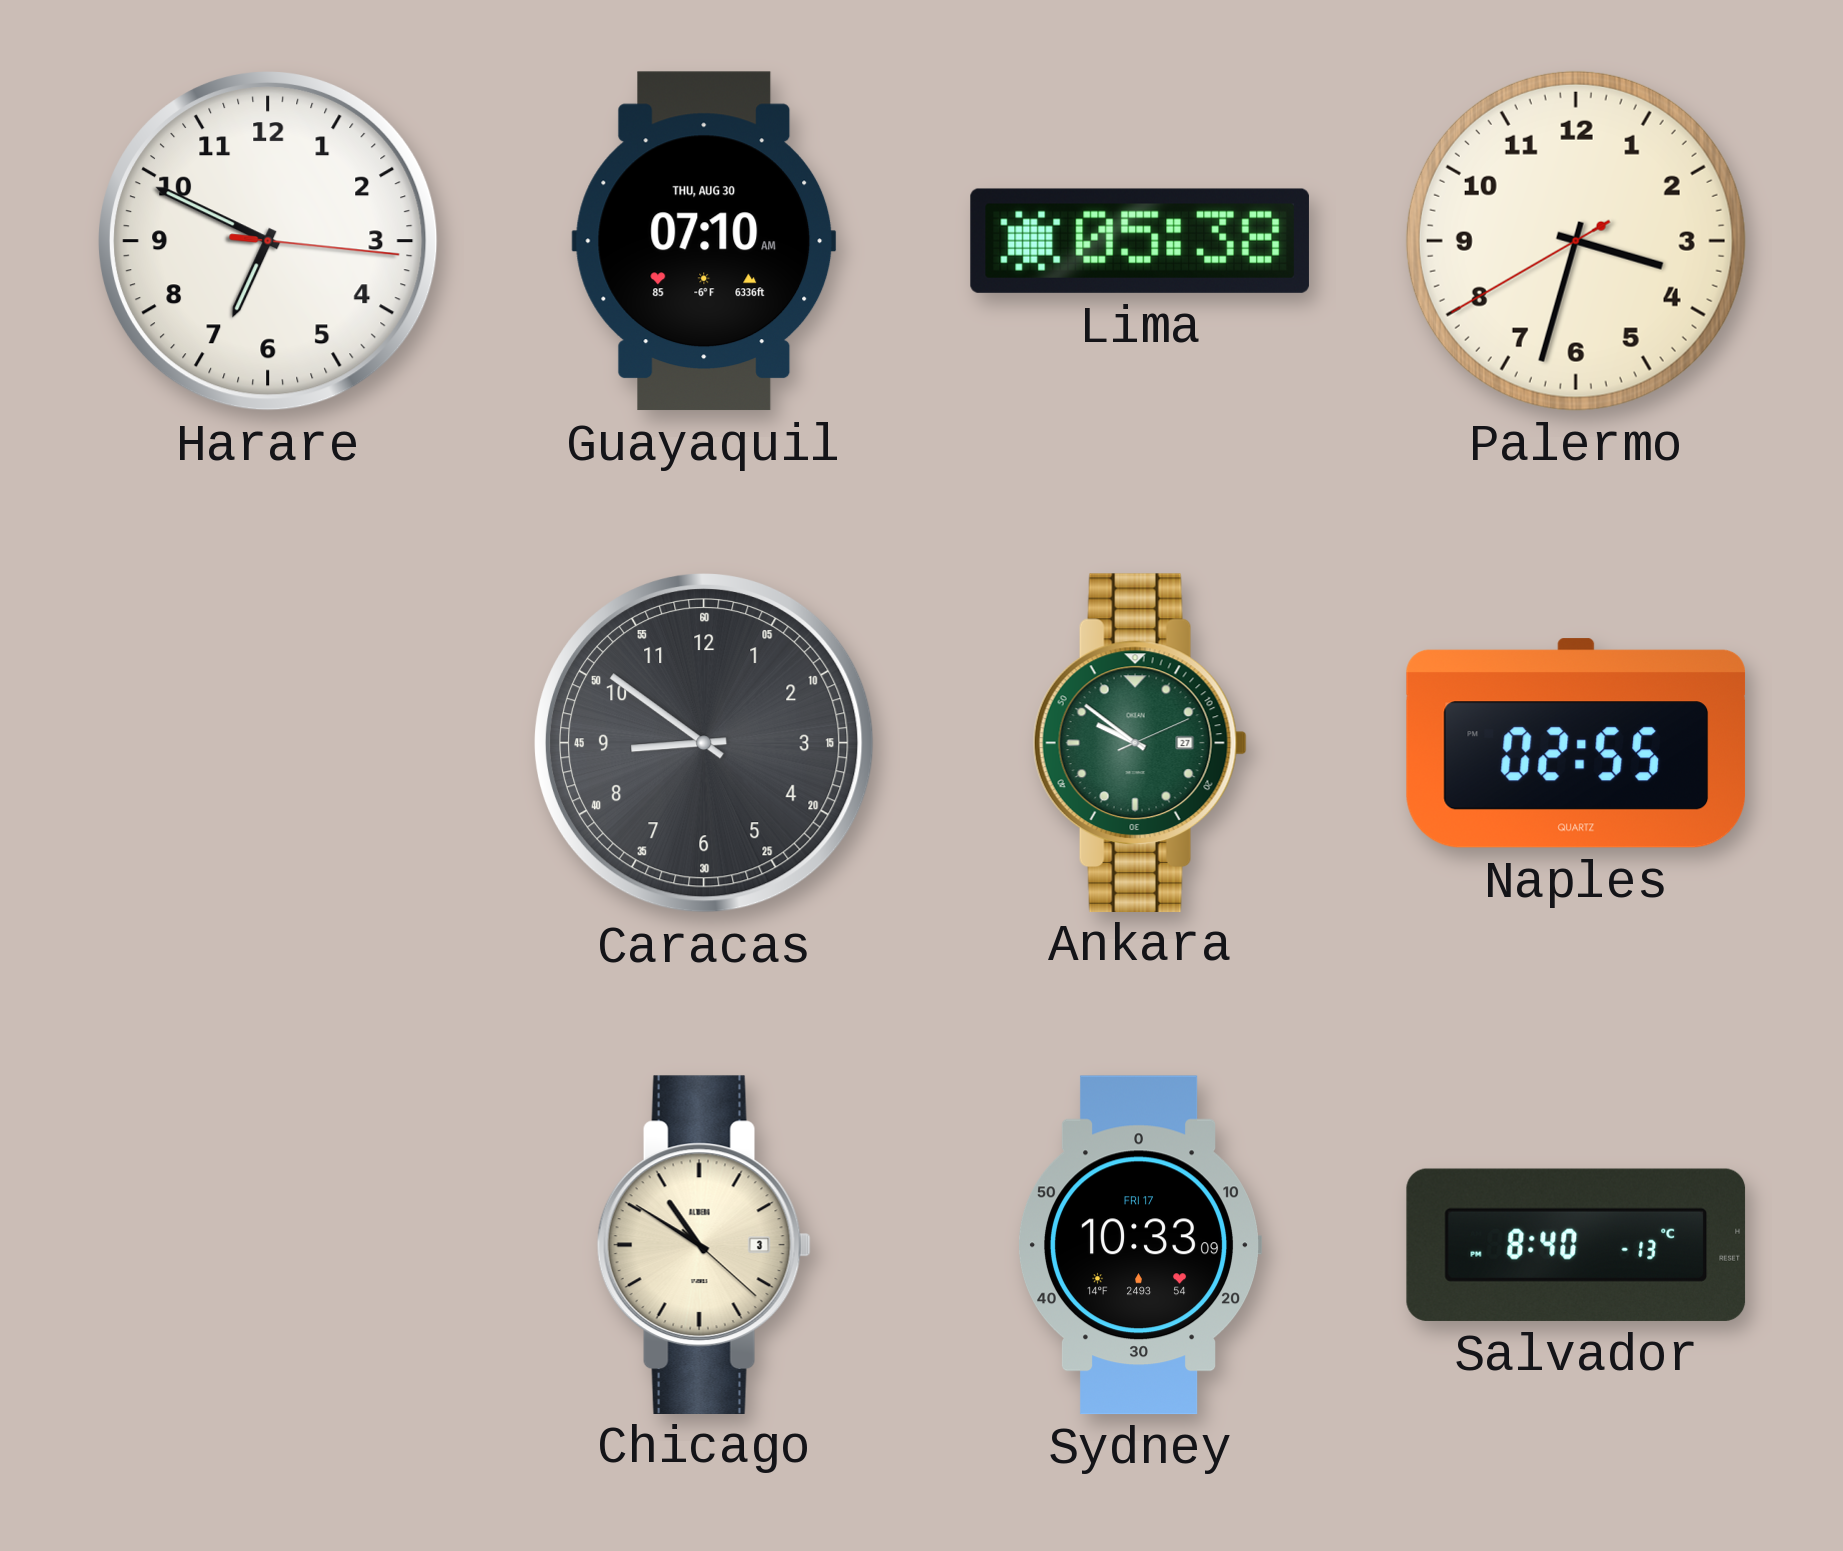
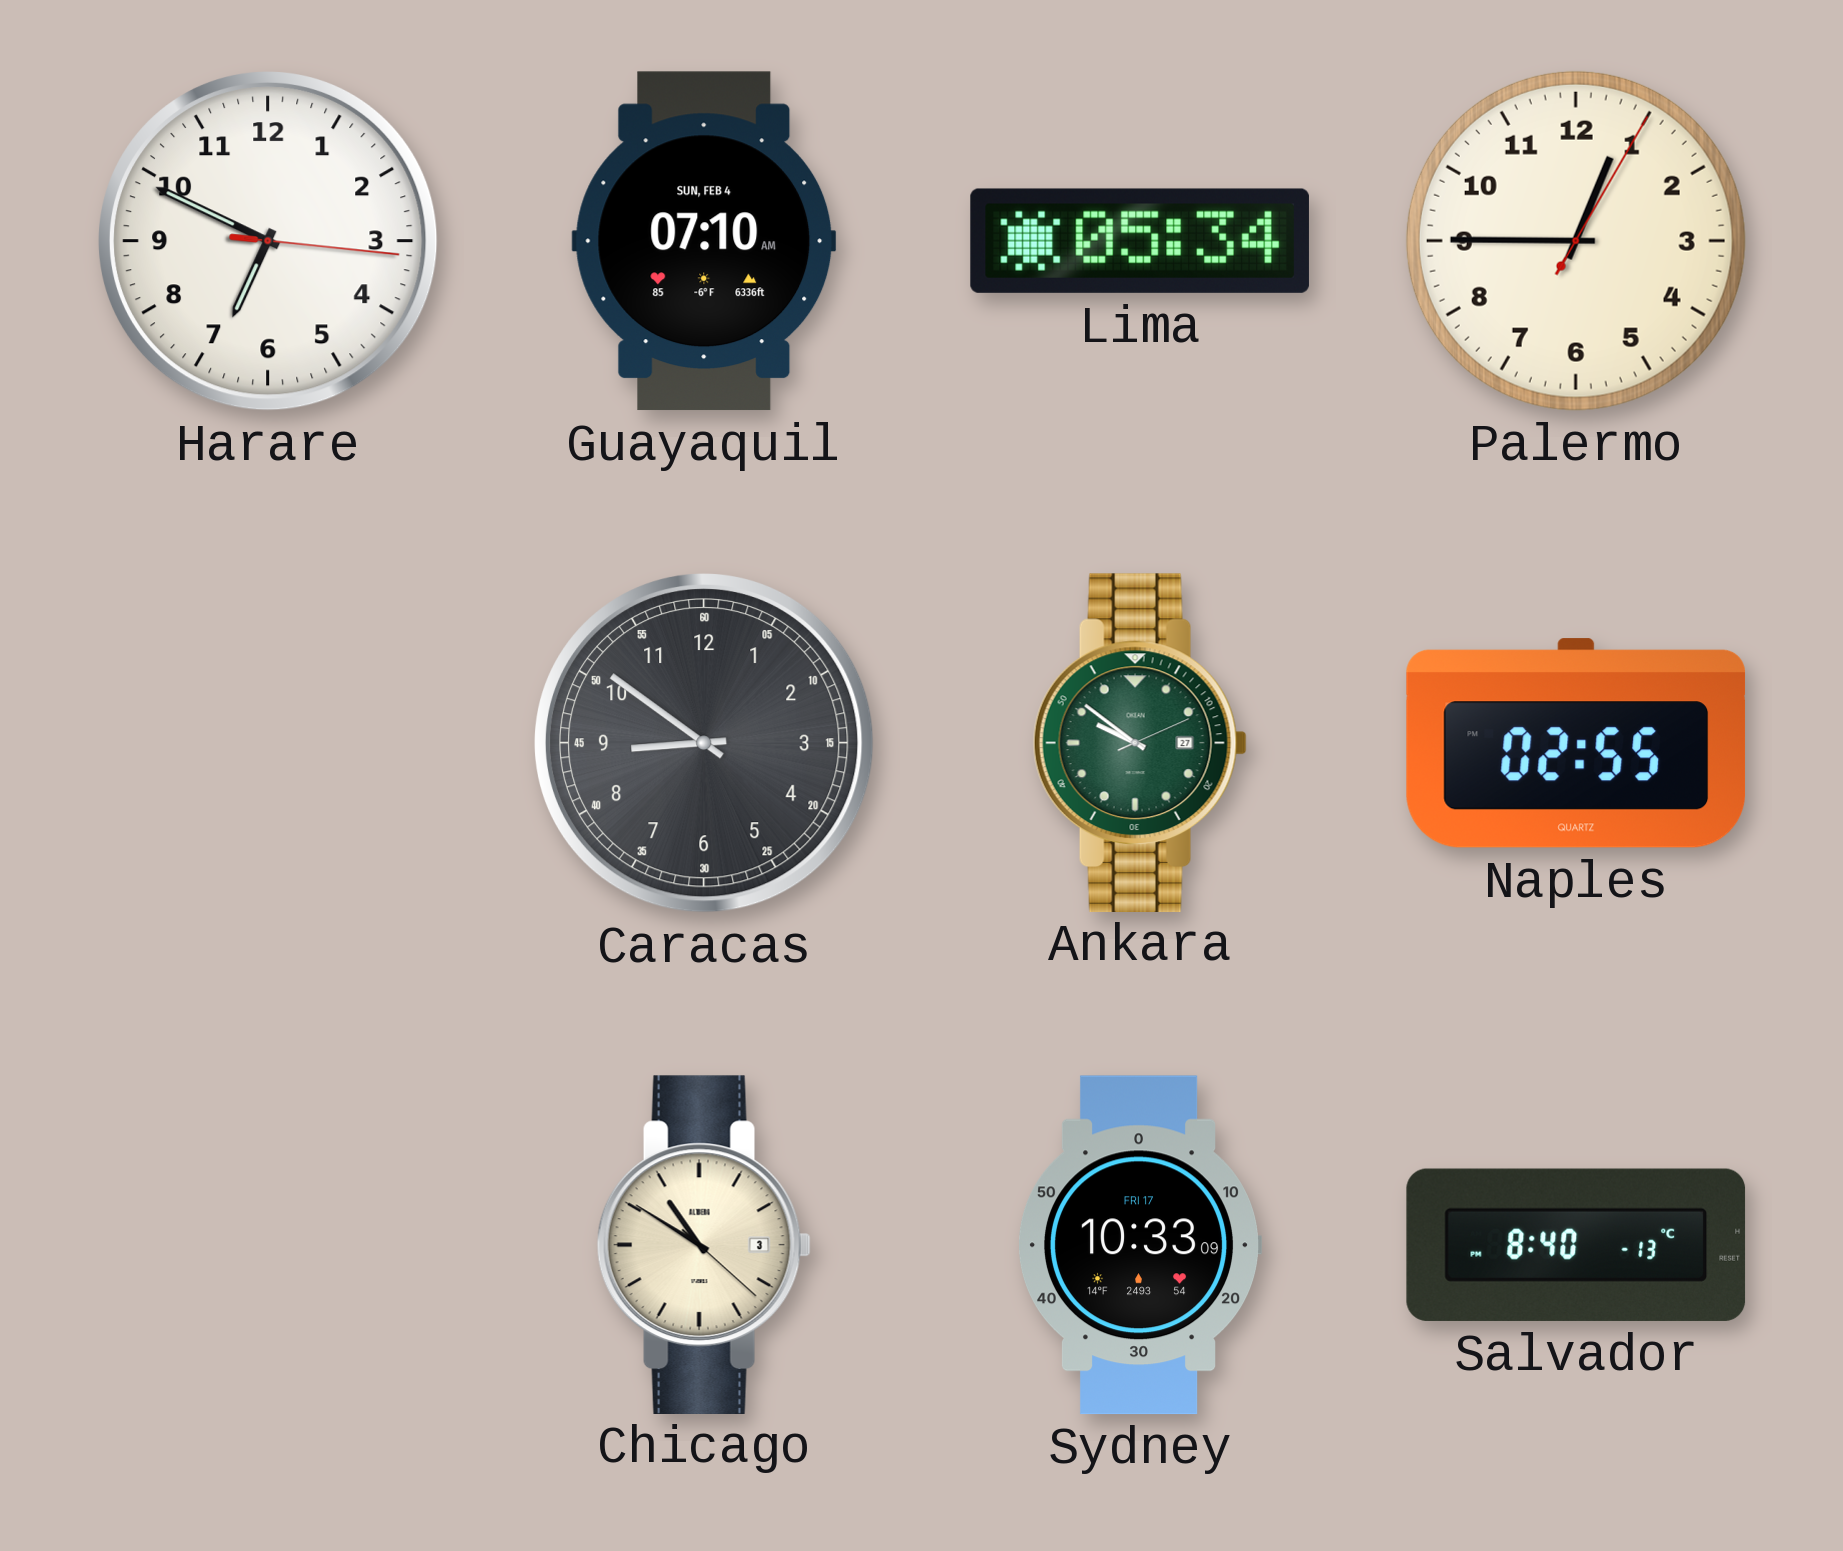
Guayaquil date: THU, AUG 30 -> SUN, FEB 4 (704, 241)
Lima: 05:38 -> 05:34 (1140, 241)
Palermo: 3:32 -> 12:45 (1576, 241)
